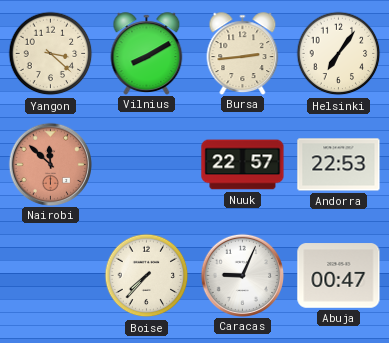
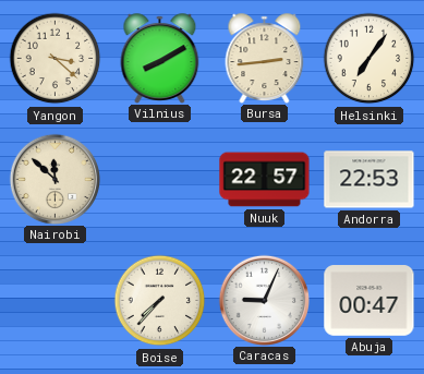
Nairobi dial: salmon -> cream (54, 179)
